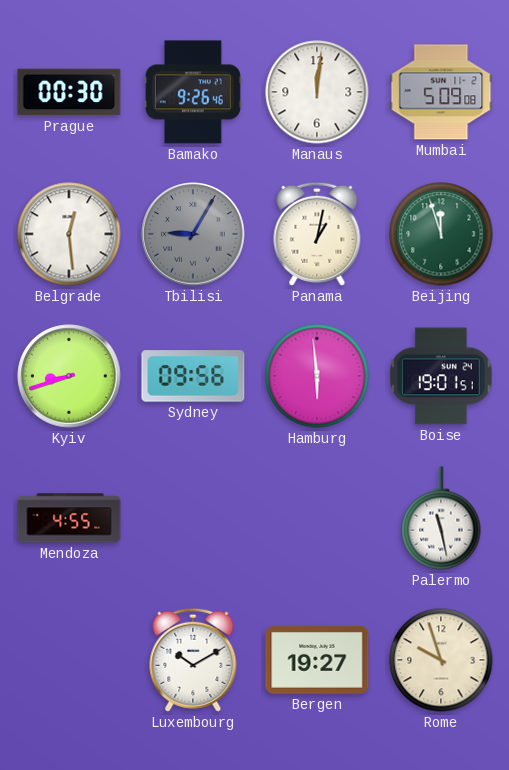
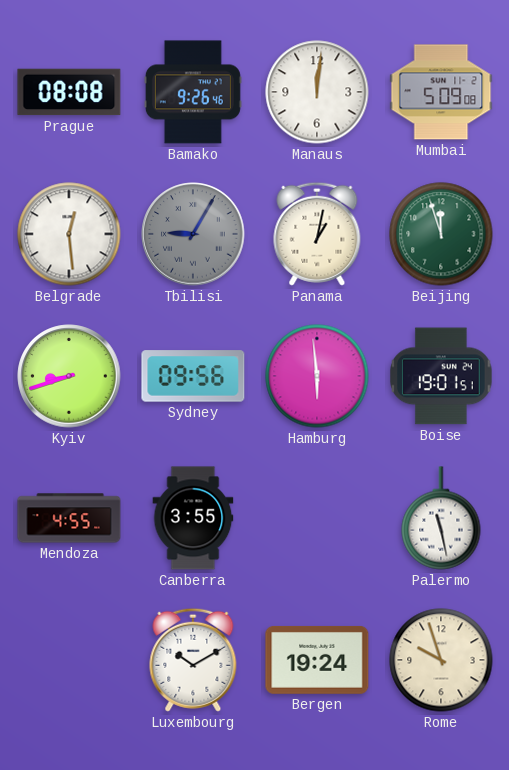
Prague: 00:30 -> 08:08 (69, 92)
Canberra: none -> 3:55 (193, 518)
Bergen: 19:27 -> 19:24 (317, 660)
